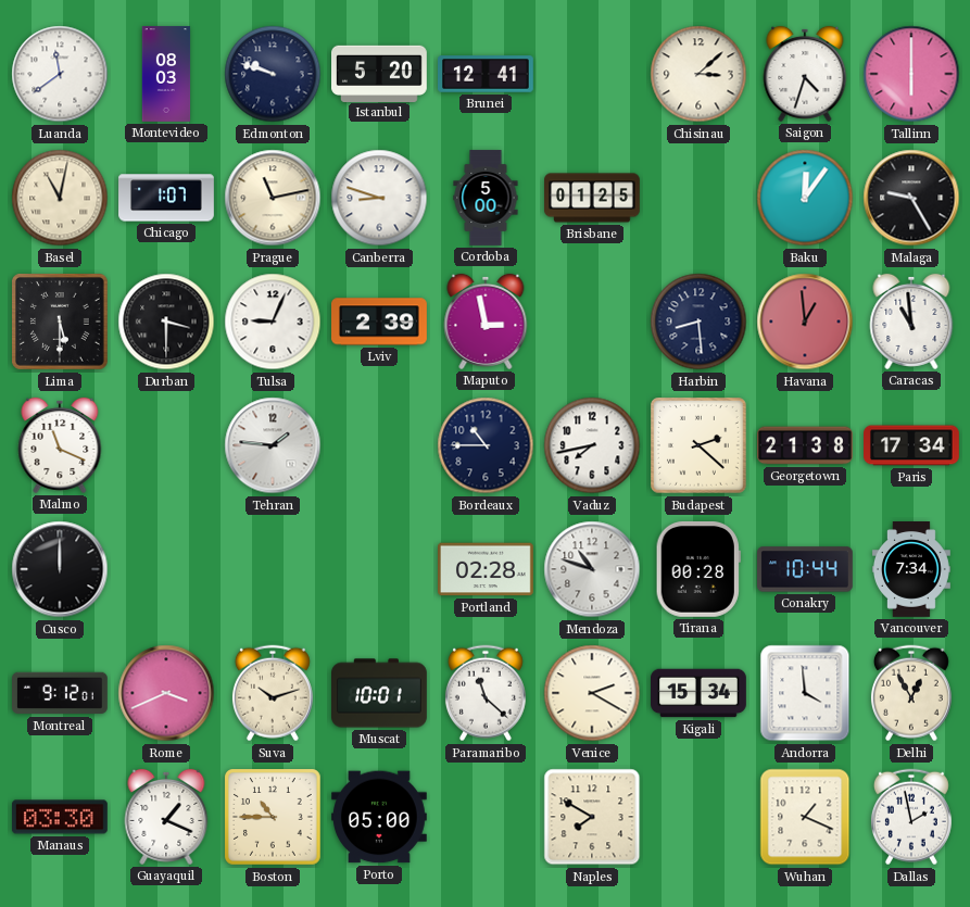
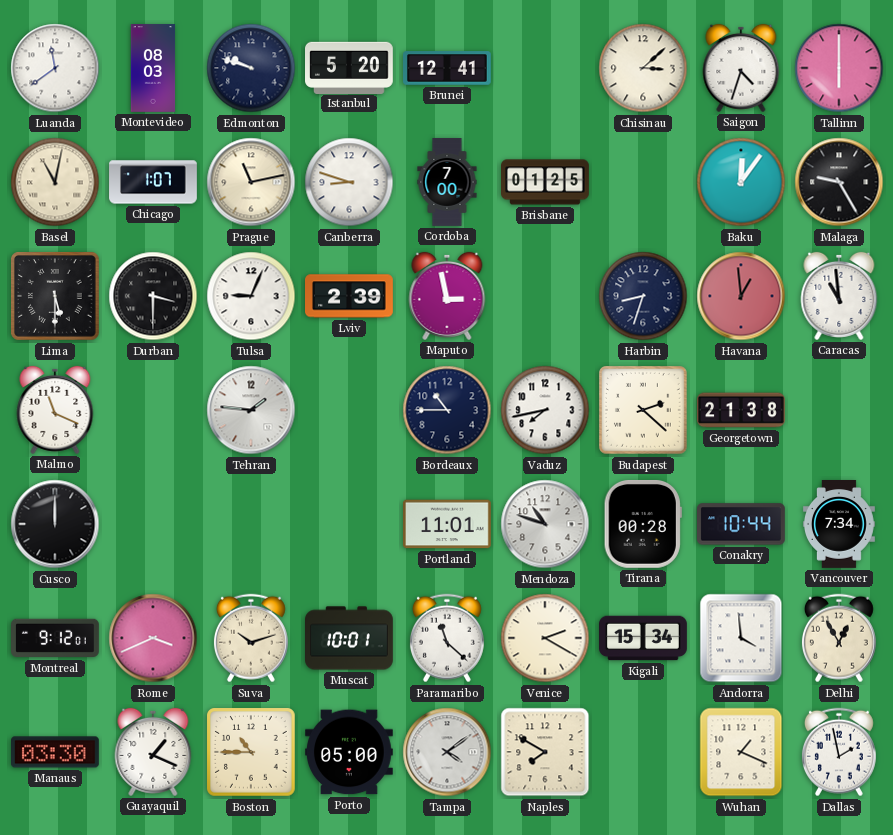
Cordoba: 5:00 -> 7:00 (447, 182)
Harbin: 8:29 -> 8:33 (643, 296)
Paris: 17:34 -> none (912, 445)
Portland: 02:28 -> 11:01 (448, 524)
Tampa: none -> 4:09 (447, 752)
